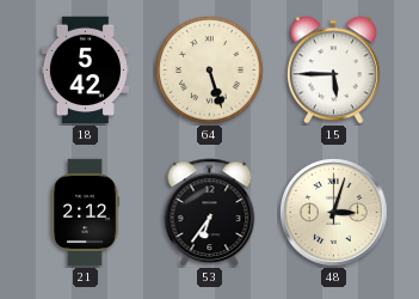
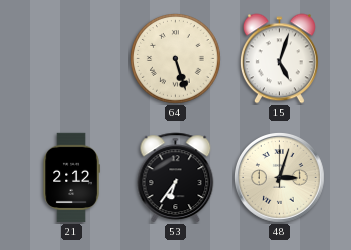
18: 5:42 -> none (85, 71)
15: 5:45 -> 5:03 (279, 59)
